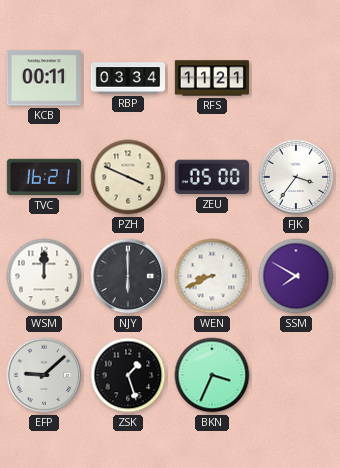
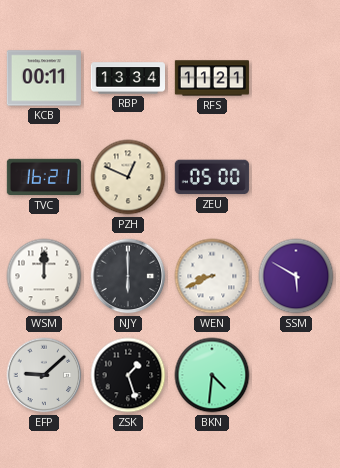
RBP: 03:34 -> 13:34 (127, 78)
PZH: 3:49 -> 12:49 (128, 177)
FJK: 3:36 -> none (296, 177)
SSM: 7:50 -> 5:50 (296, 276)
BKN: 3:34 -> 4:31 (212, 375)
